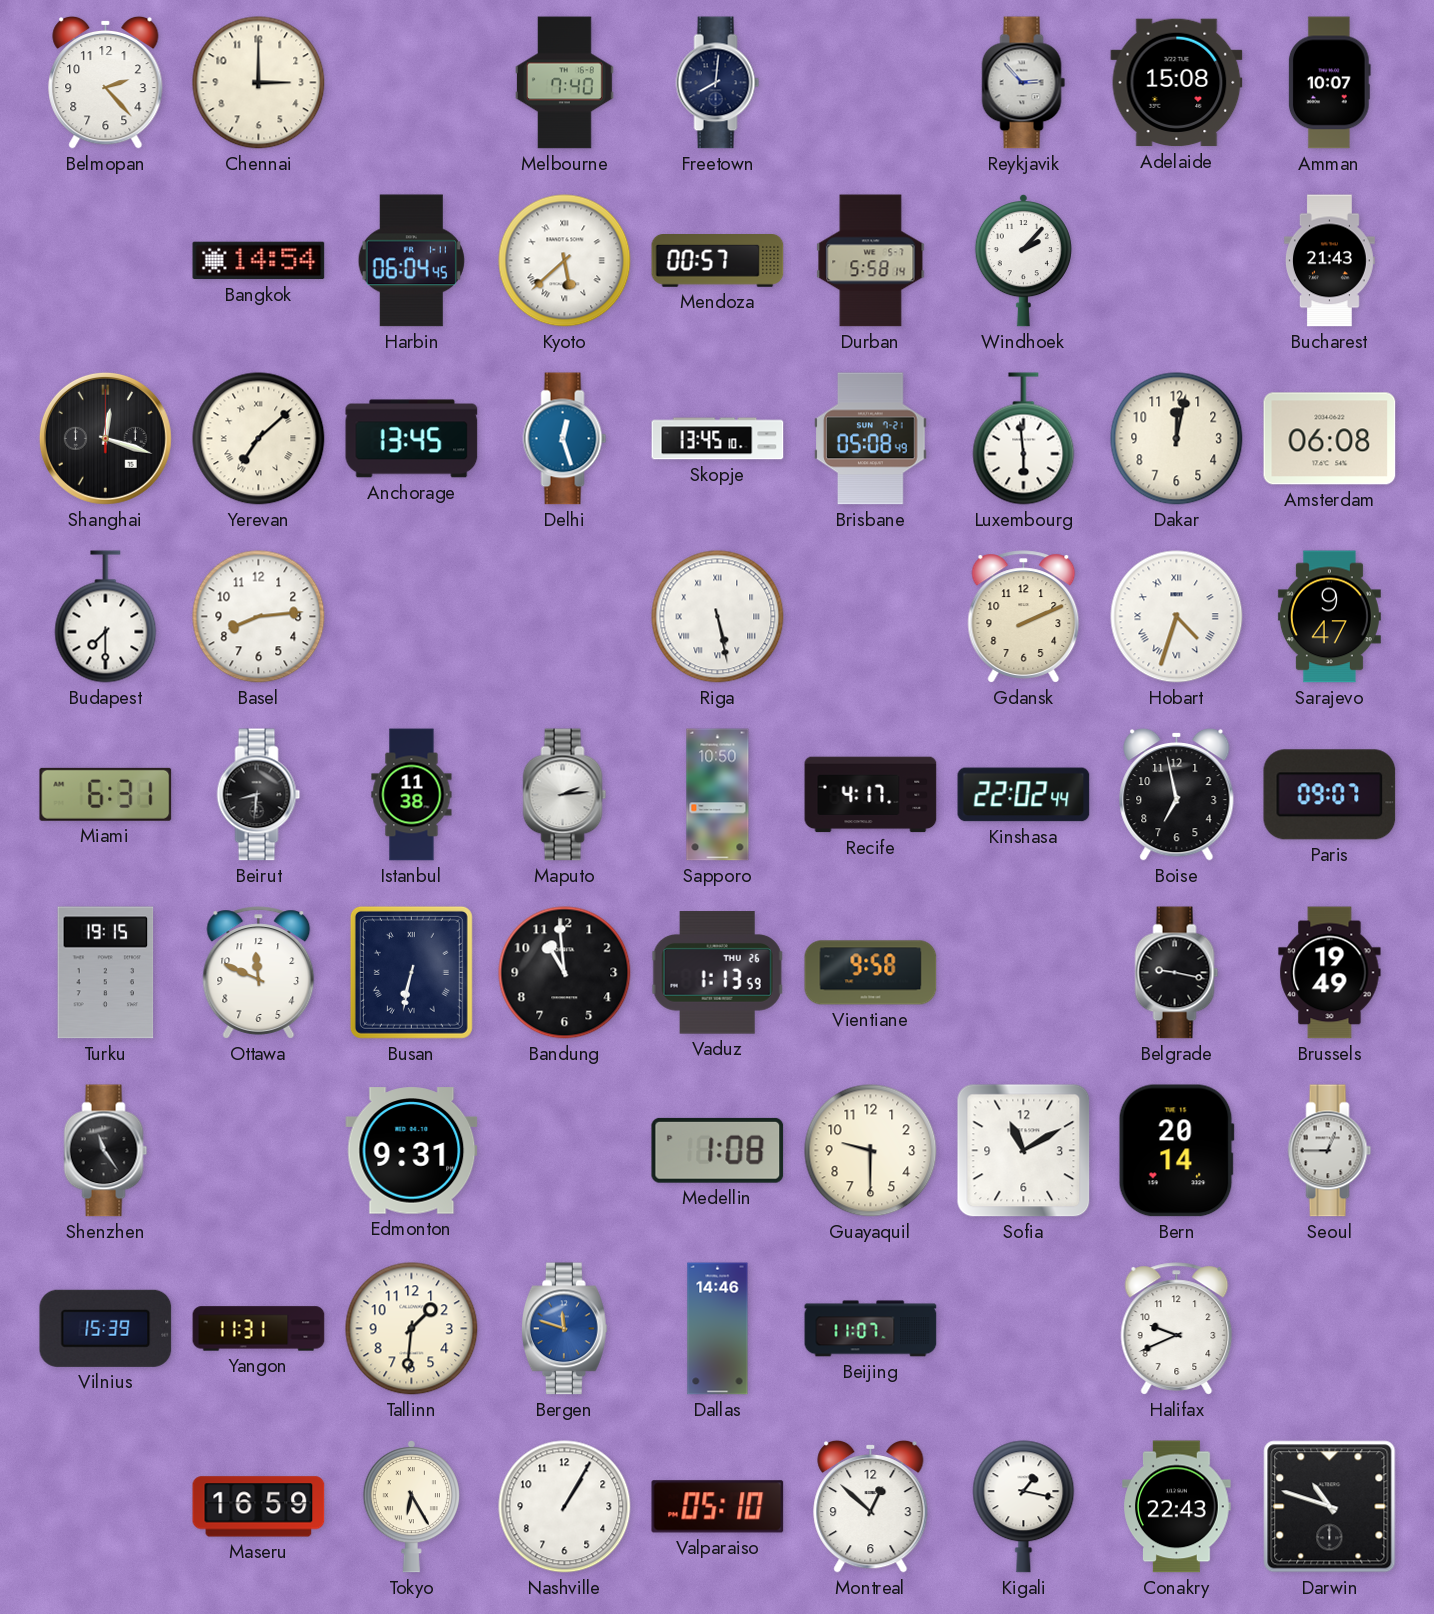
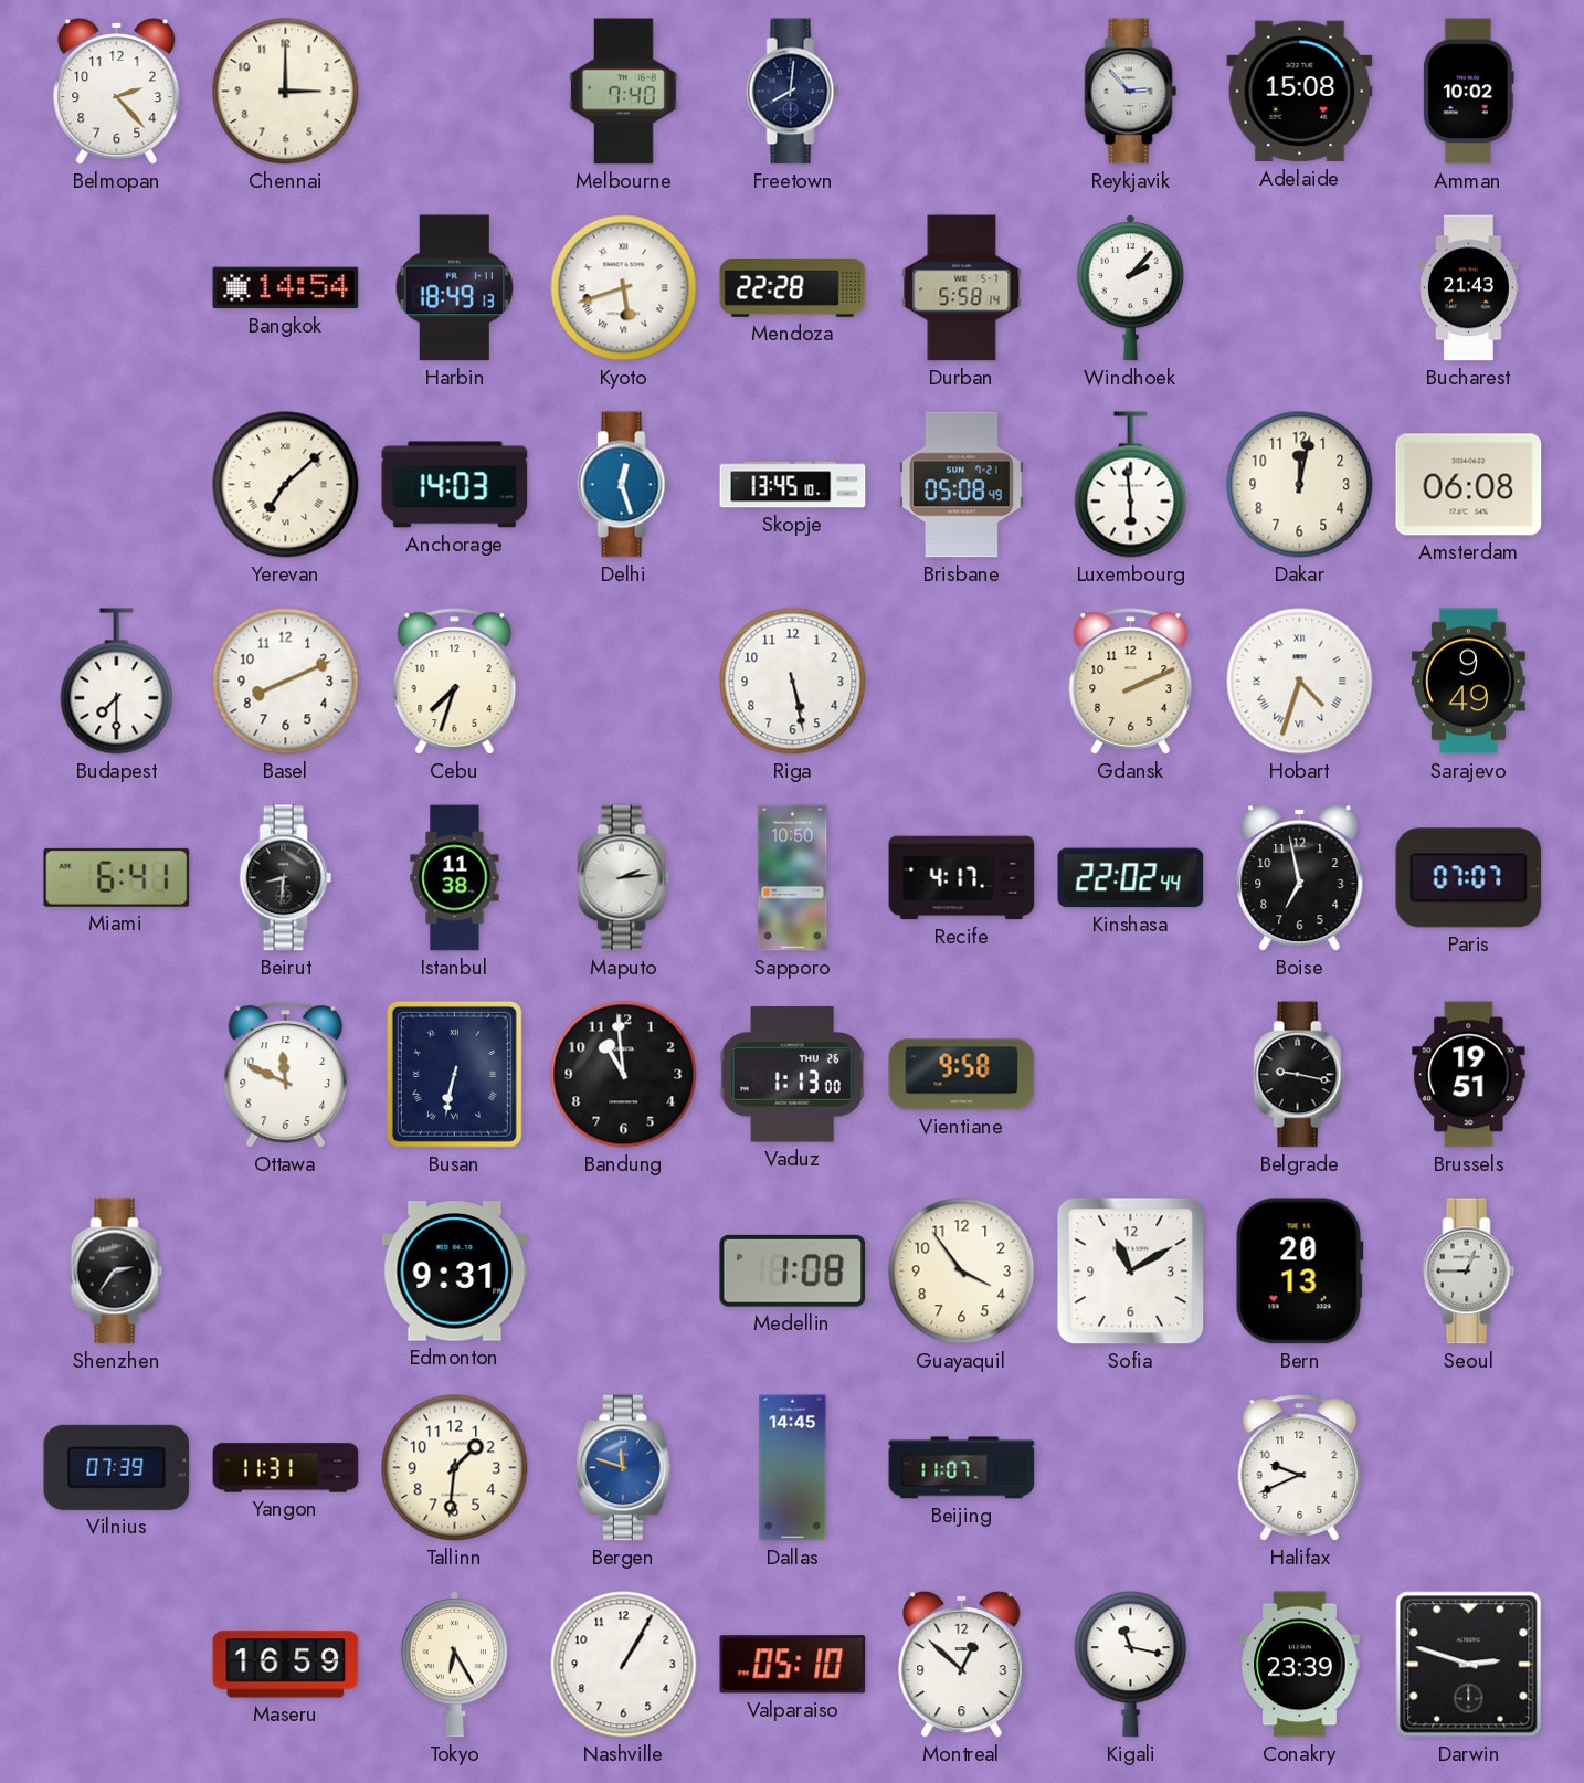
Amman: 10:07 -> 10:02 (1468, 92)
Harbin: 06:04 -> 18:49 (454, 288)
Kyoto: 5:38 -> 5:42 (624, 288)
Mendoza: 00:57 -> 22:28 (793, 288)
Shanghai: 12:18 -> none (105, 438)
Anchorage: 13:45 -> 14:03 (455, 485)
Basel: 8:14 -> 8:11 (286, 682)
Cebu: none -> 7:33 (455, 682)
Riga numerals: Roman -> Arabic (793, 682)
Sarajevo: 9:47 -> 9:49 (1468, 682)
Miami: 6:31 -> 6:41 (117, 877)
Paris: 09:07 -> 07:07 (1469, 878)
Turku: 19:15 -> none (106, 973)
Vaduz: 1:13:59 -> 1:13:00 (793, 1075)
Brussels: 19:49 -> 19:51 (1469, 1075)
Shenzhen: 11:24 -> 2:36 (117, 1272)
Guayaquil: 9:30 -> 3:54 (962, 1272)
Bern: 20:14 -> 20:13 (1299, 1272)
Vilnius: 15:39 -> 07:39 (117, 1467)
Dallas: 14:46 -> 14:45 (793, 1468)
Kigali: 1:17 -> 11:17 (1131, 1665)
Conakry: 22:43 -> 23:39 (1300, 1665)
Darwin: 10:48 -> 2:48 (1469, 1665)
